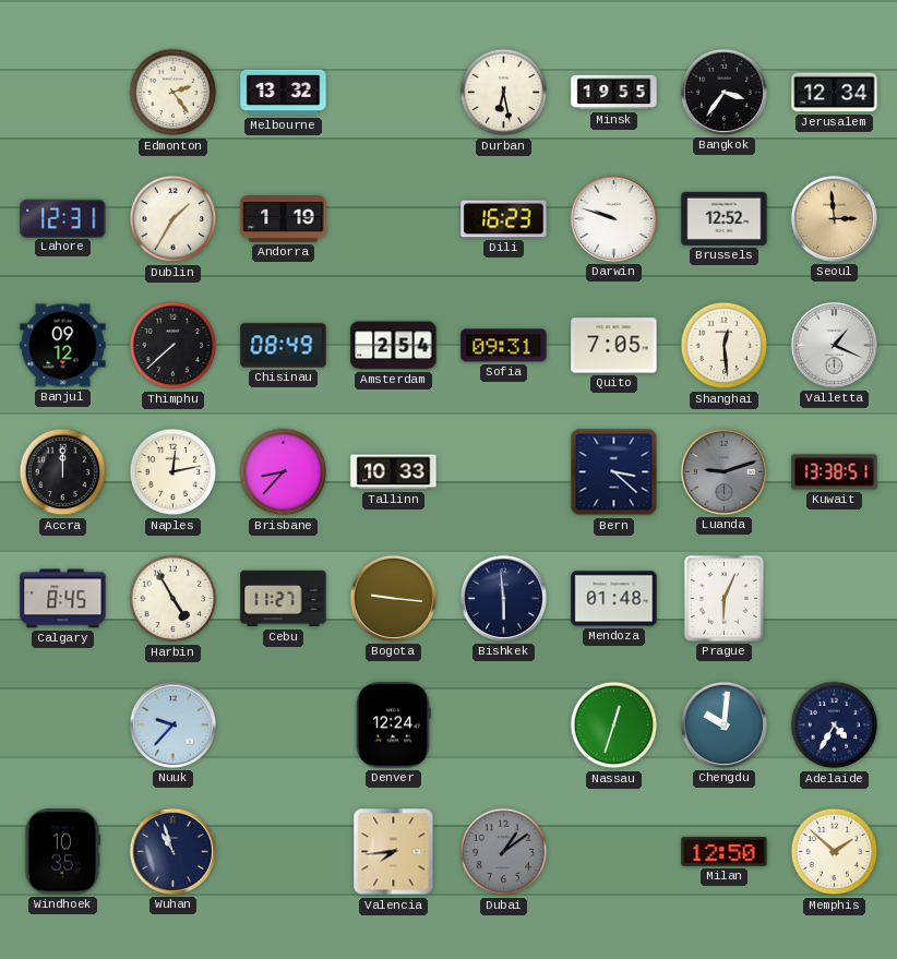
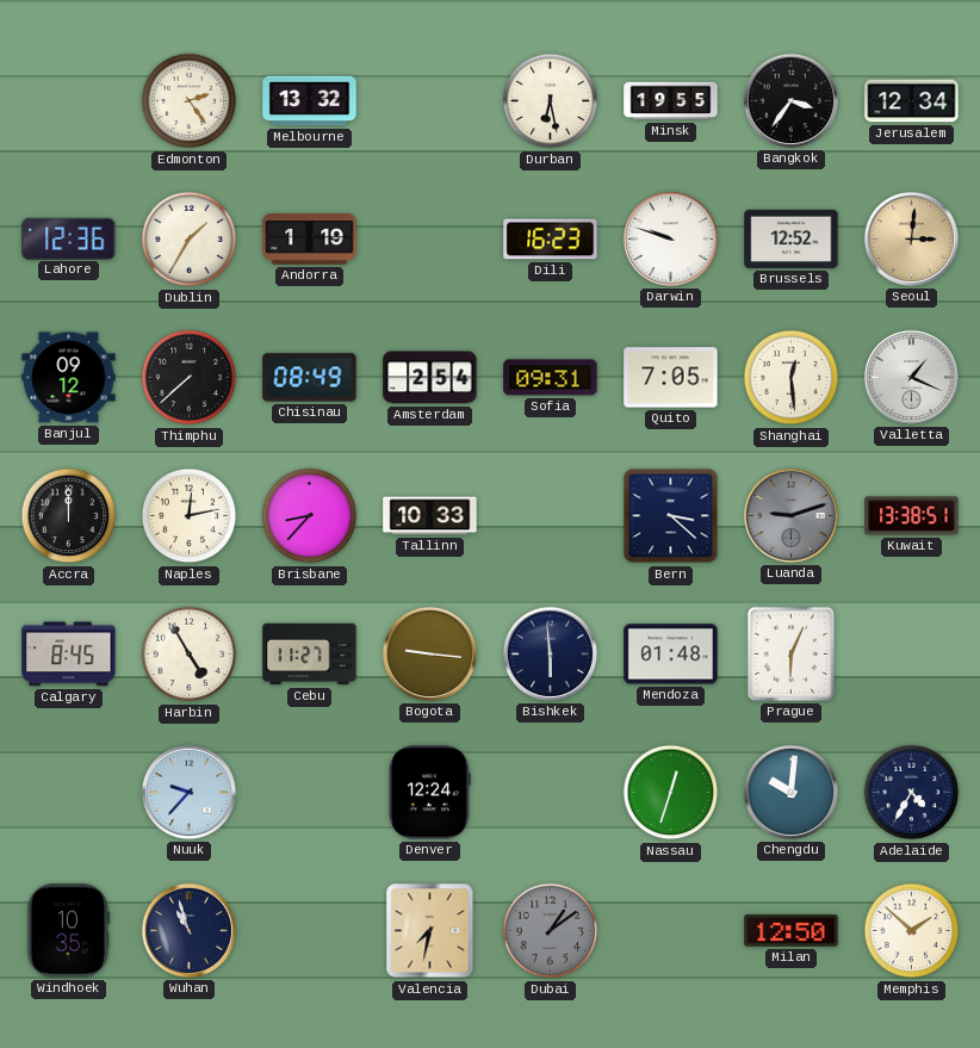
Lahore: 12:31 -> 12:36 (69, 238)
Seoul: 2:59 -> 3:01 (911, 238)
Valencia: 7:44 -> 7:32 (430, 931)
